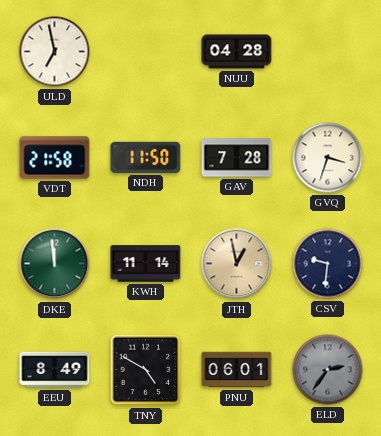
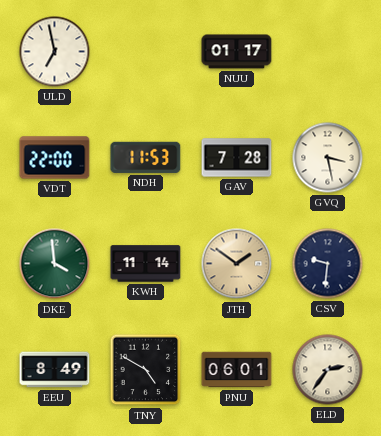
NUU: 04:28 -> 01:17 (237, 52)
VDT: 21:58 -> 22:00 (55, 158)
NDH: 11:50 -> 11:53 (146, 157)
GVQ: 3:33 -> 3:28 (328, 158)
DKE: 11:59 -> 3:59 (55, 264)
JTH: 12:58 -> 1:51 (237, 264)
ELD dial: grey -> cream (328, 370)
